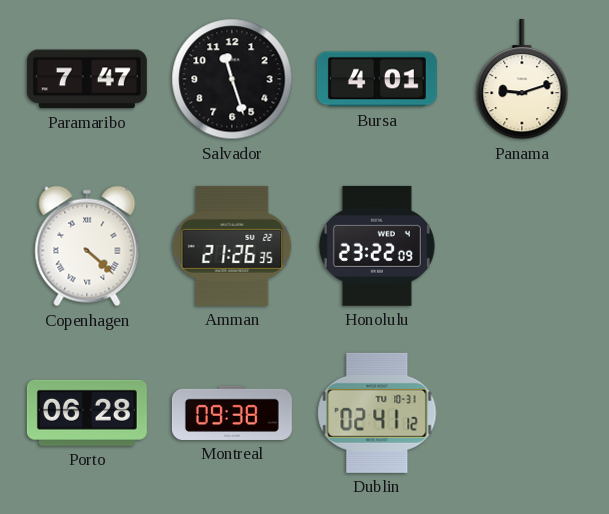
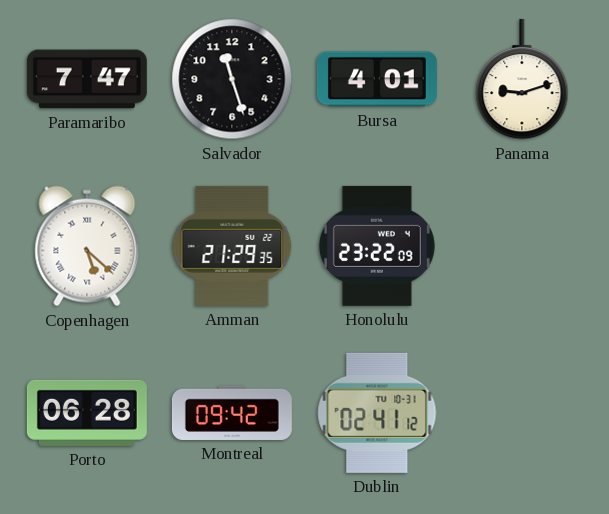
Copenhagen: 4:22 -> 5:22 (87, 246)
Amman: 21:26 -> 21:29 (232, 246)
Montreal: 09:38 -> 09:42 (232, 413)
